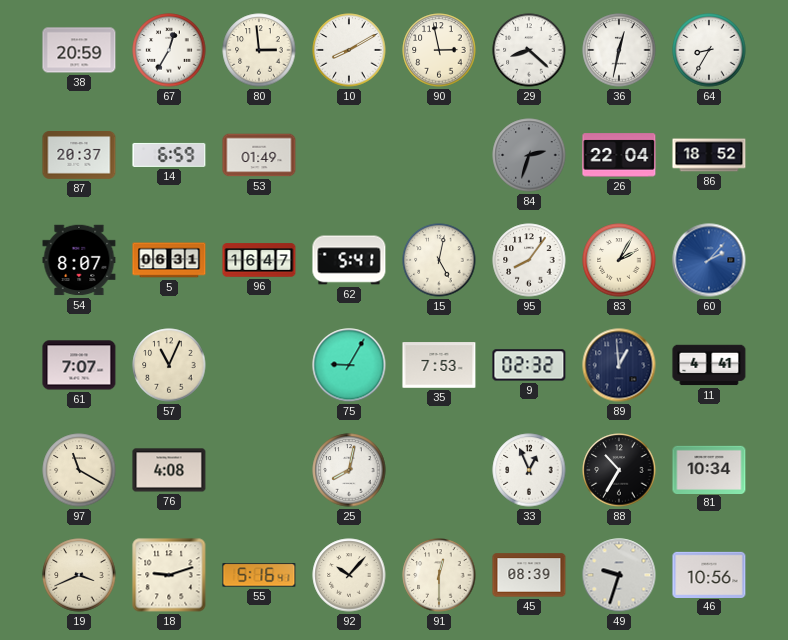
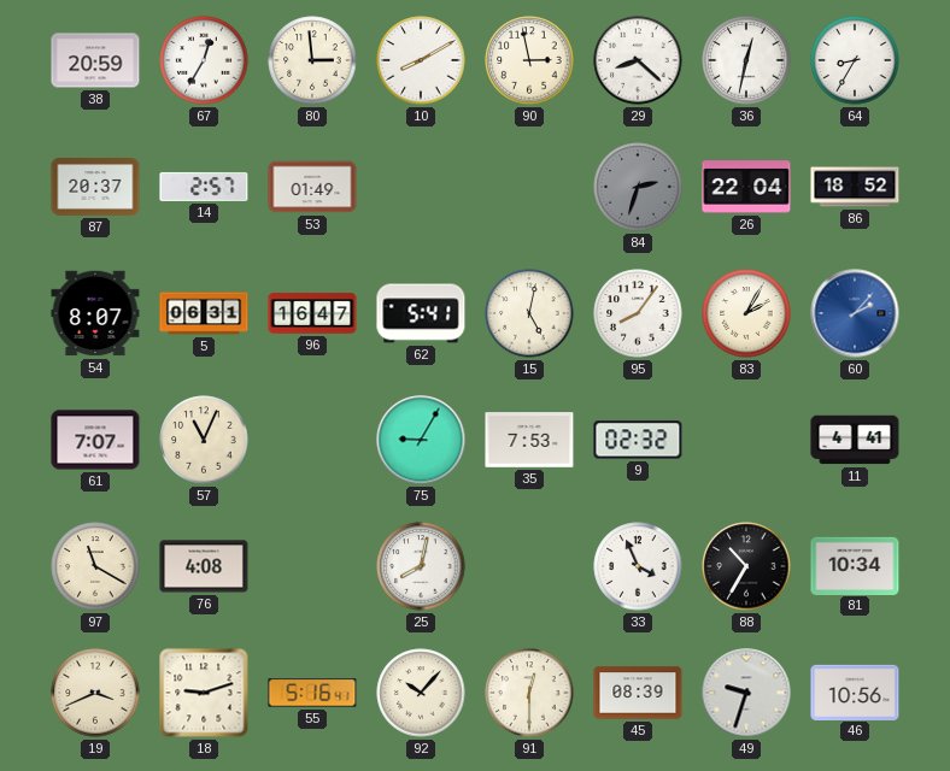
14: 6:59 -> 2:57 (204, 187)
89: 12:59 -> none (619, 365)
33: 12:56 -> 3:56 (638, 566)
